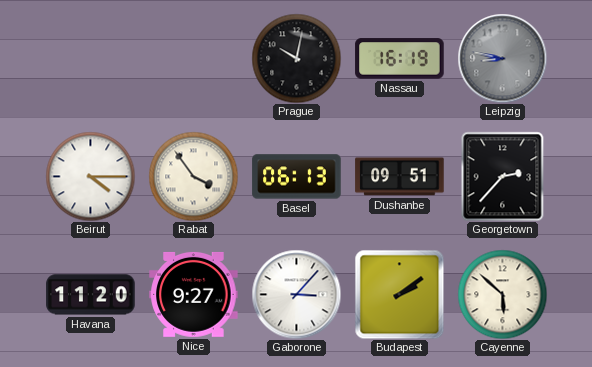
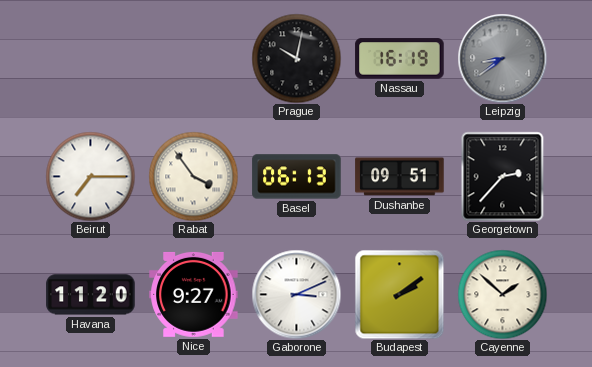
Leipzig: 8:47 -> 8:39 (502, 58)
Beirut: 4:15 -> 7:15 (90, 176)
Gaborone: 3:07 -> 3:11 (296, 294)
Cayenne: 5:52 -> 1:52 (502, 294)
